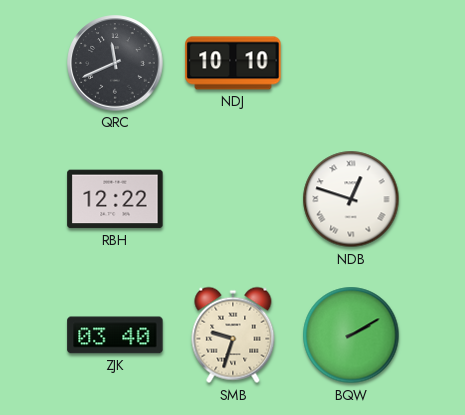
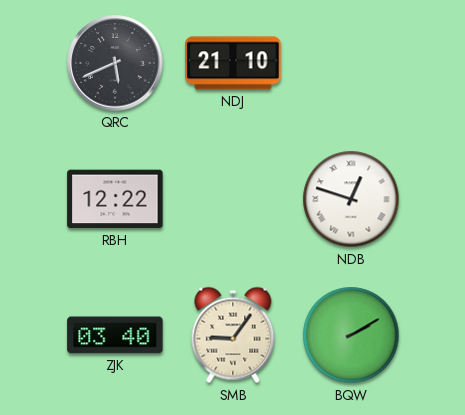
QRC: 11:41 -> 5:41 (115, 63)
NDJ: 10:10 -> 21:10 (233, 63)
SMB: 9:33 -> 9:06 (233, 335)
